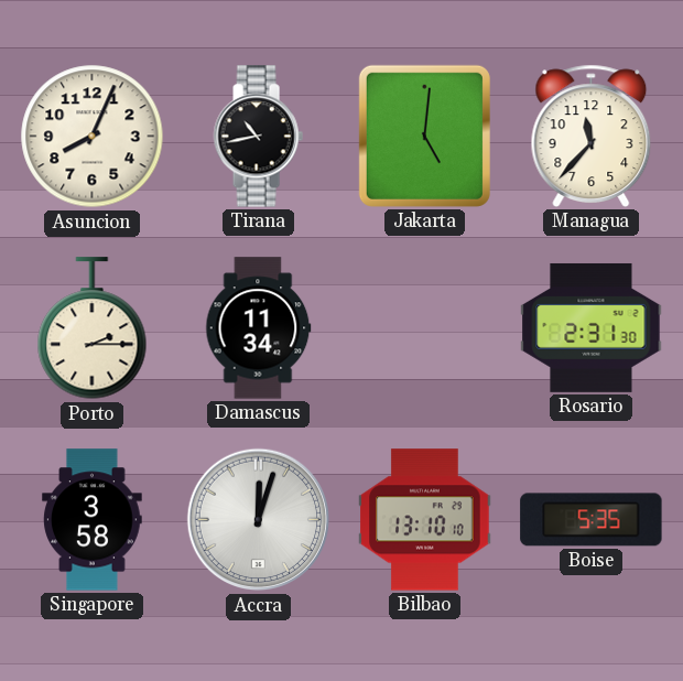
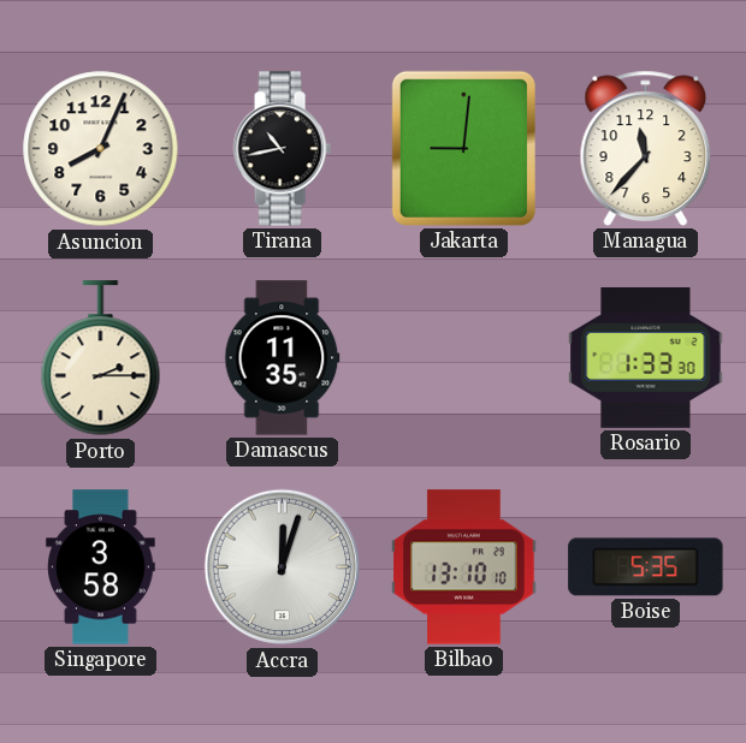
Jakarta: 5:01 -> 9:01 (463, 148)
Damascus: 11:34 -> 11:35 (283, 358)
Rosario: 2:31 -> 1:33 (646, 357)
